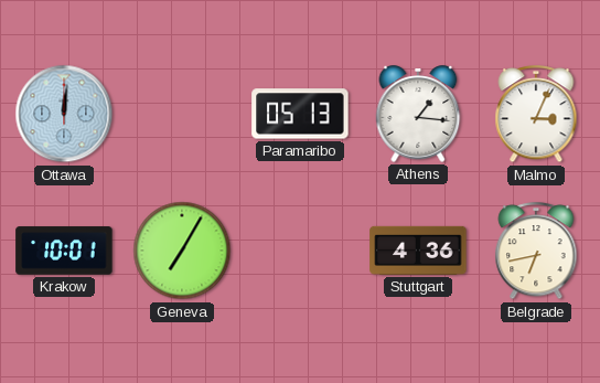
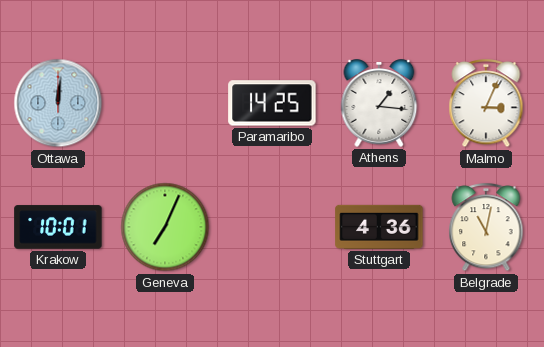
Paramaribo: 05:13 -> 14:25 (272, 103)
Geneva: 7:05 -> 7:04 (165, 227)
Belgrade: 6:43 -> 11:02 (486, 228)
